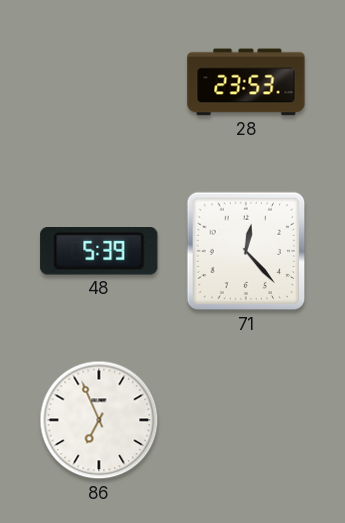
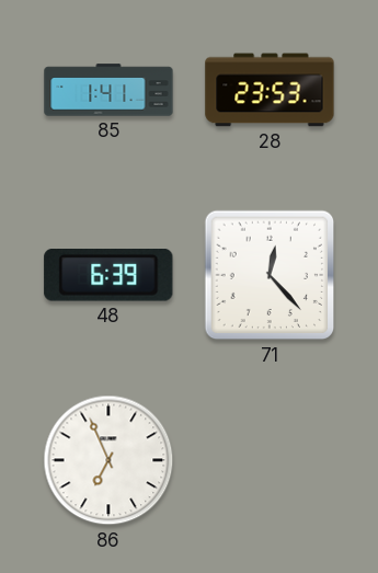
85: none -> 1:41 (108, 90)
48: 5:39 -> 6:39 (108, 276)
